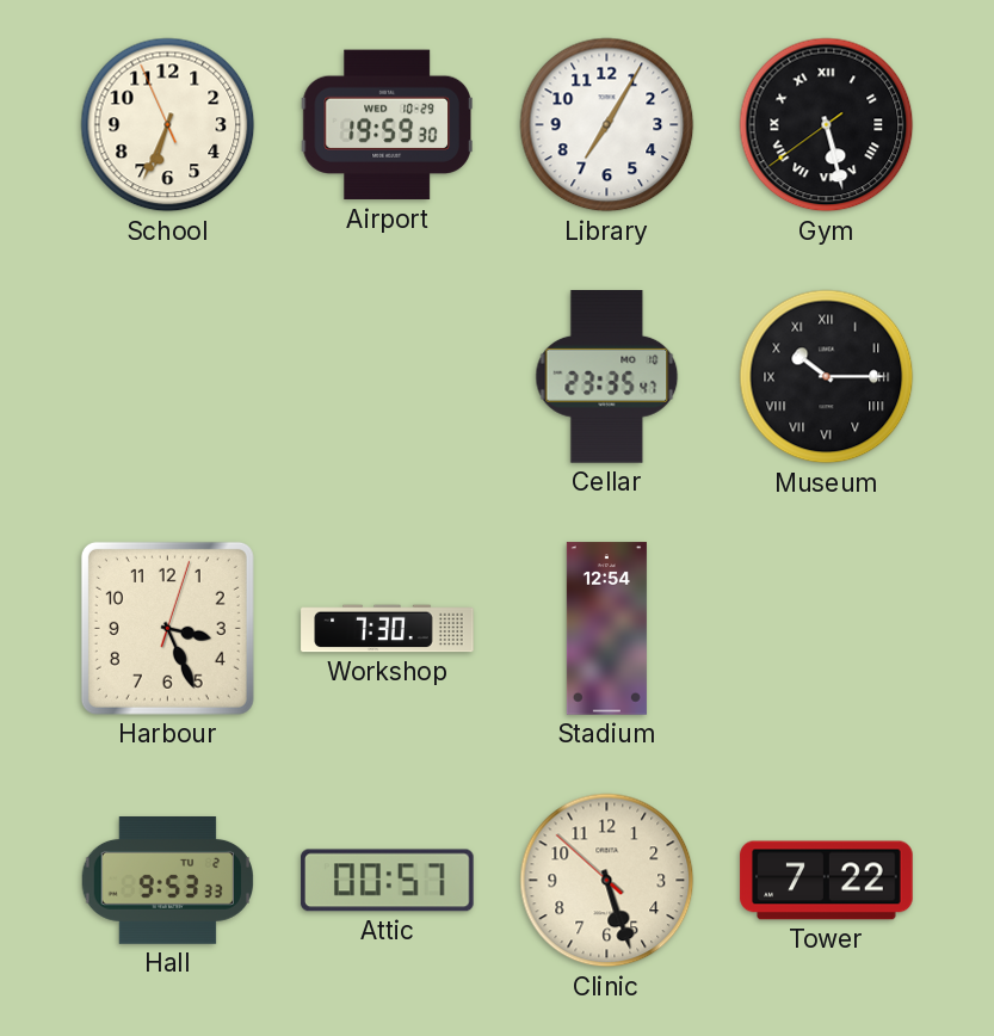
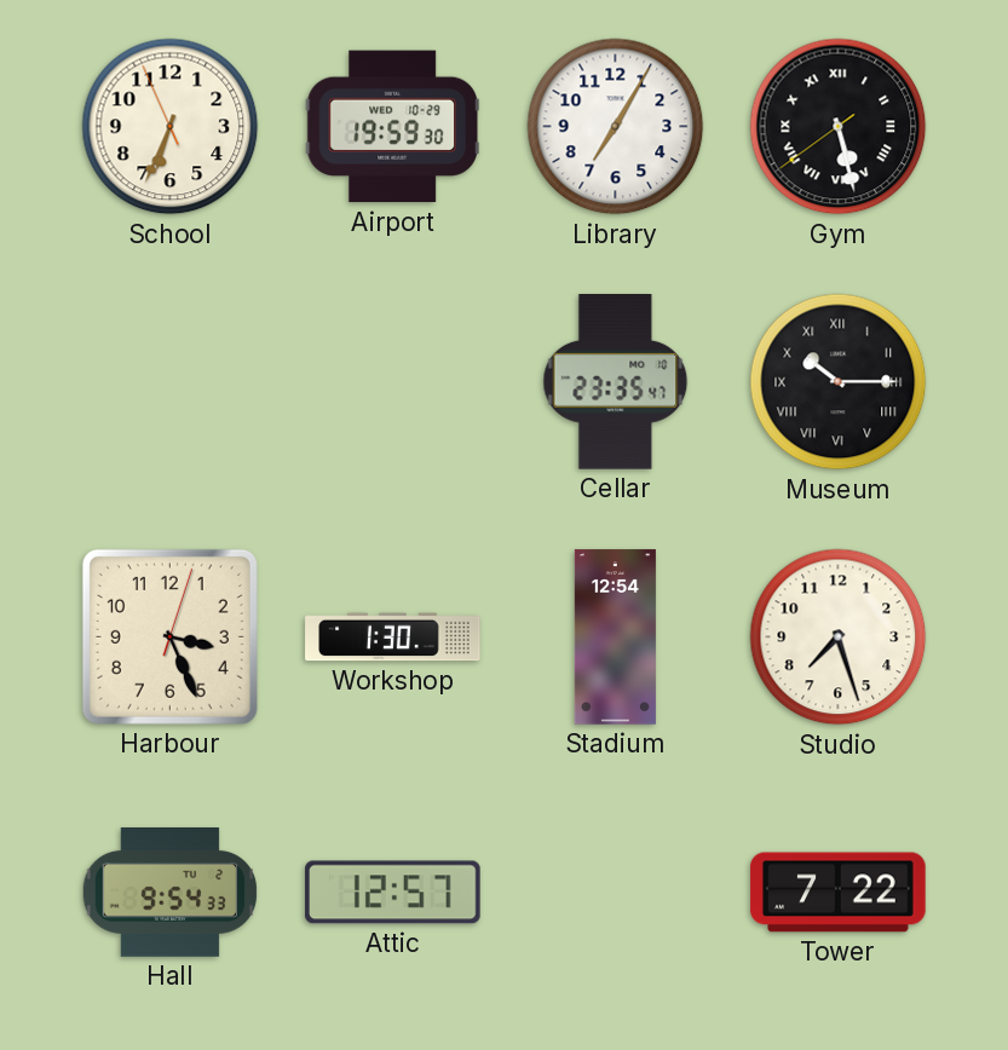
Workshop: 7:30 -> 1:30 (393, 637)
Studio: none -> 7:27 (839, 637)
Hall: 9:53 -> 9:54 (171, 893)
Attic: 00:57 -> 12:57 (393, 893)
Clinic: 5:26 -> none (607, 881)
